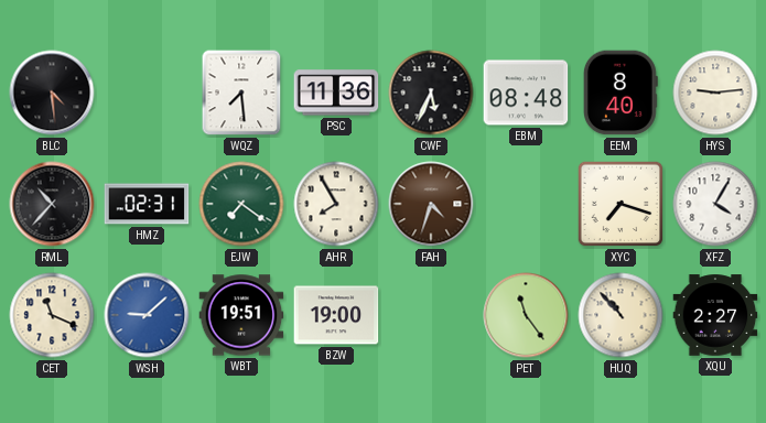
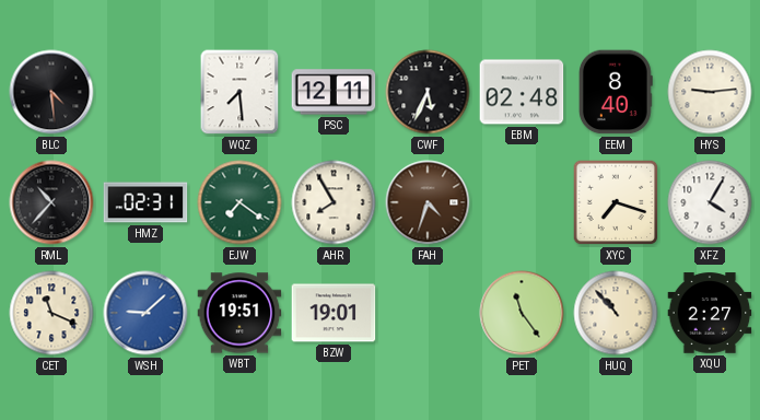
PSC: 11:36 -> 12:11 (334, 92)
EBM: 08:48 -> 02:48 (522, 92)
BZW: 19:00 -> 19:01 (334, 313)
